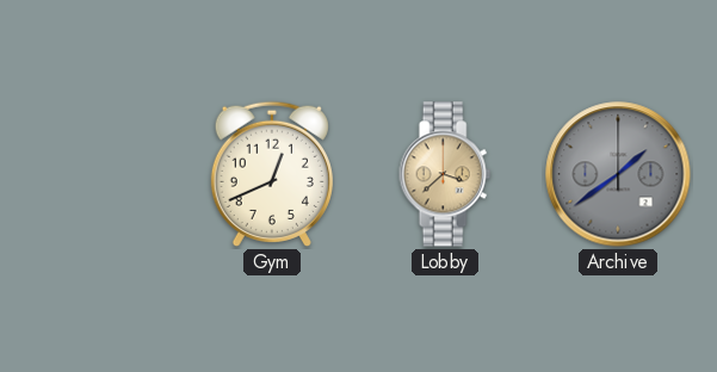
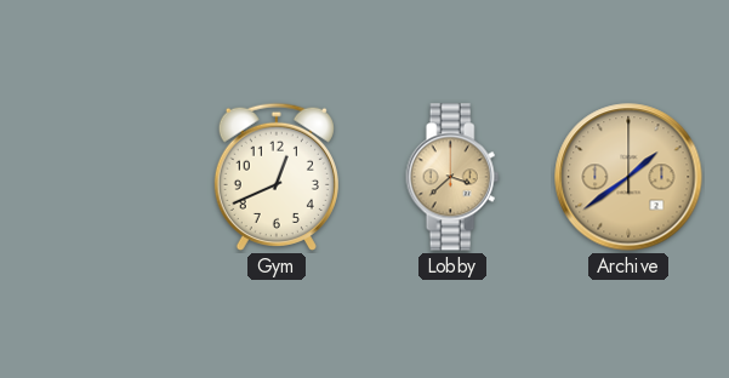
Archive dial: grey -> champagne (628, 177)
